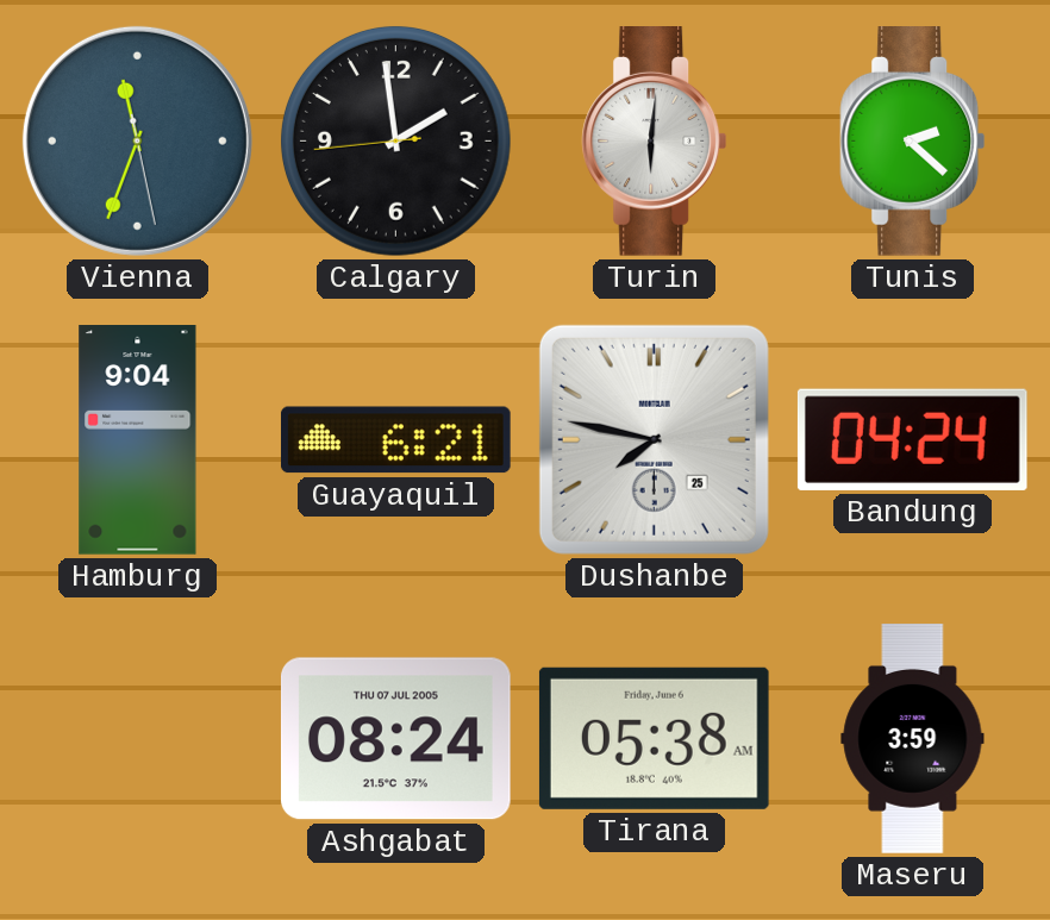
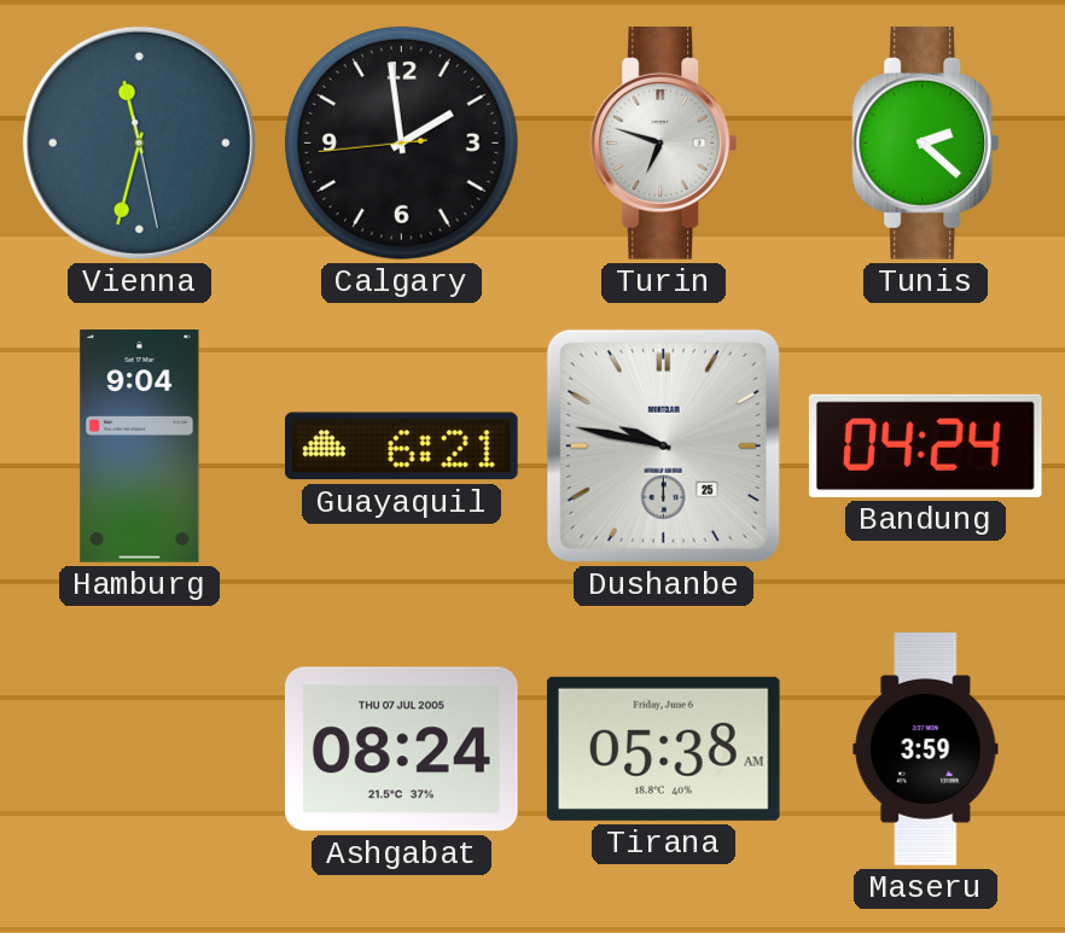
Vienna: 11:33 -> 11:32 (139, 142)
Turin: 6:01 -> 6:48 (664, 144)
Dushanbe: 7:47 -> 9:47 (663, 445)
